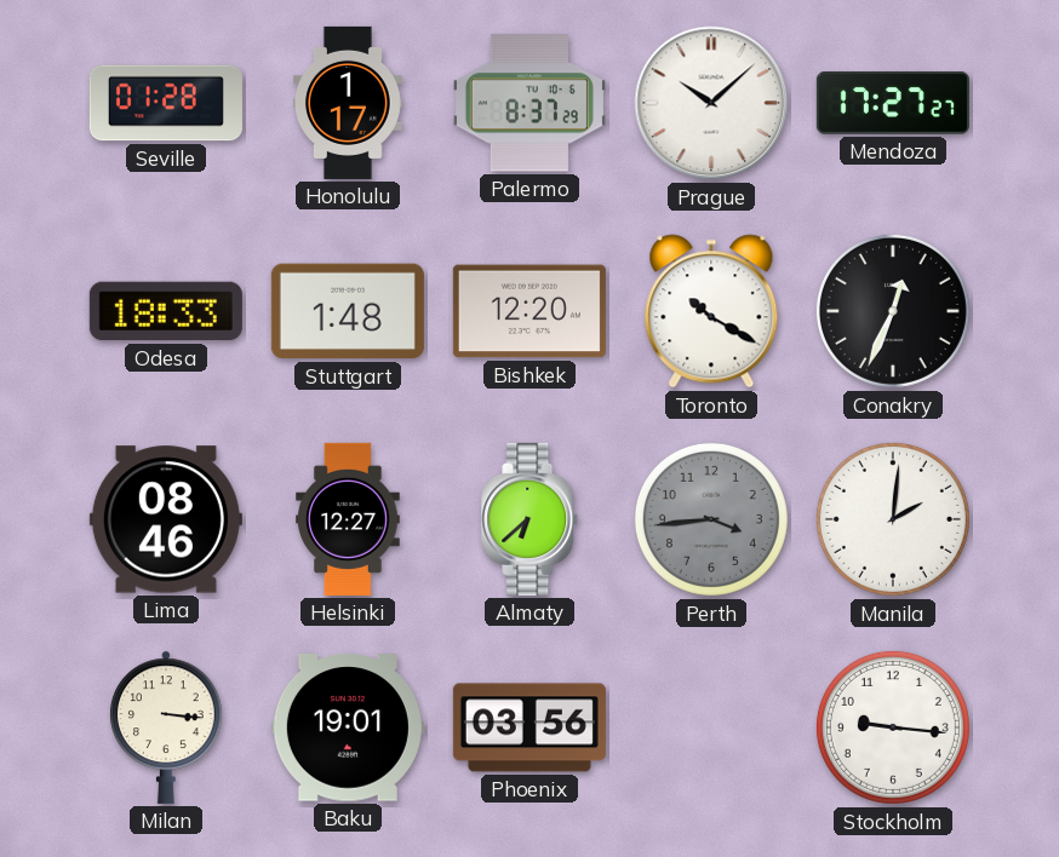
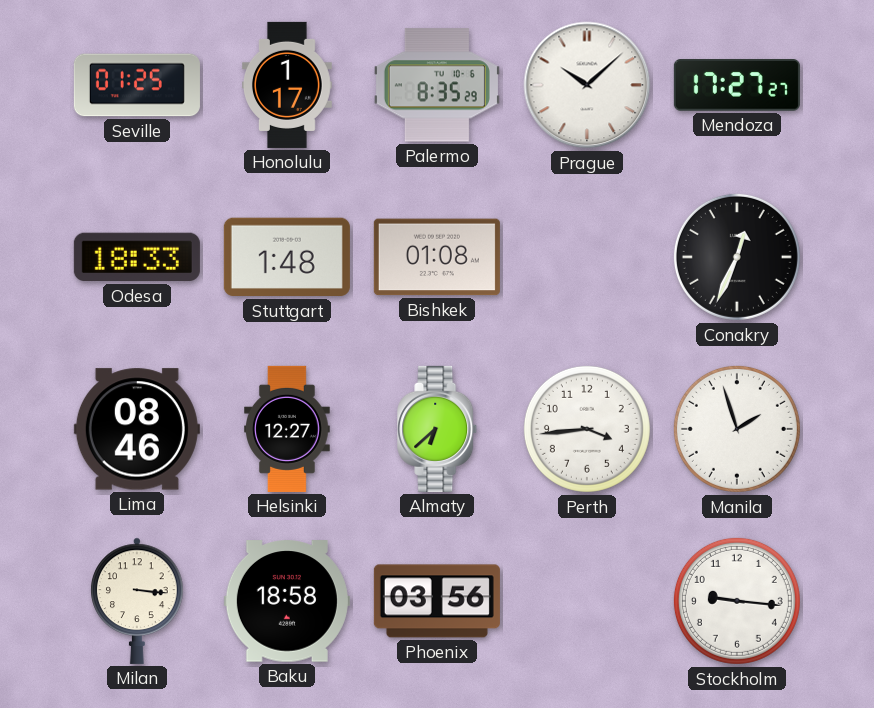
Seville: 01:28 -> 01:25 (137, 85)
Palermo: 8:37 -> 8:35 (437, 85)
Bishkek: 12:20 -> 01:08 (437, 257)
Toronto: 10:20 -> none (711, 311)
Perth dial: grey -> white (587, 429)
Manila: 2:01 -> 1:57 (737, 429)
Baku: 19:01 -> 18:58 (287, 601)
